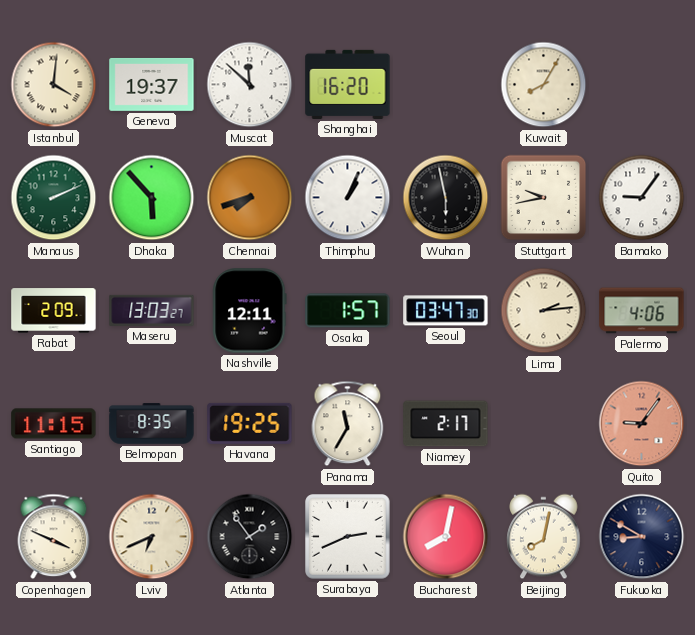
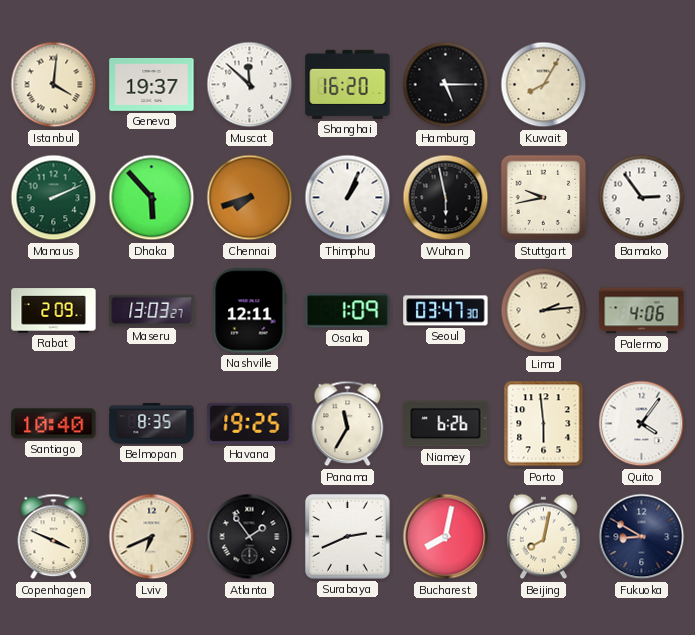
Hamburg: none -> 5:15 (446, 85)
Bamako: 9:06 -> 2:54 (642, 198)
Osaka: 1:57 -> 1:09 (348, 311)
Santiago: 11:15 -> 10:40 (54, 424)
Niamey: 2:17 -> 6:26 (446, 424)
Porto: none -> 5:59 (544, 424)
Quito: 9:06 -> 4:06 (642, 424)
Quito dial: salmon -> white (642, 424)
